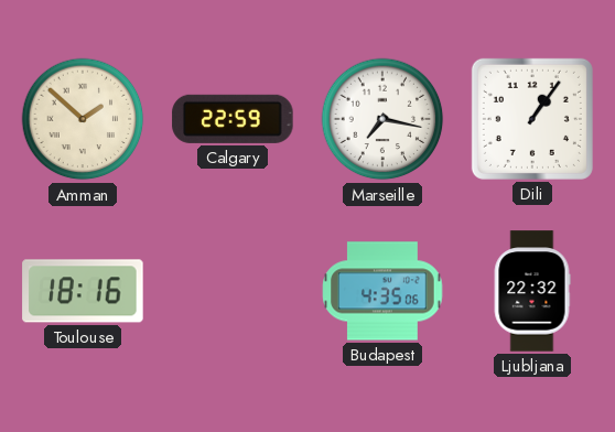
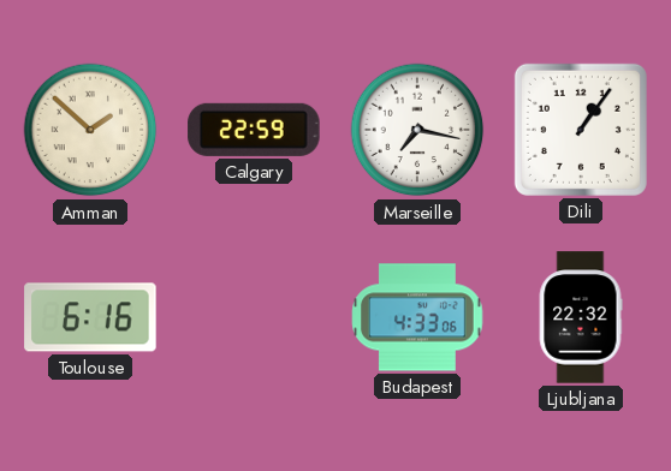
Toulouse: 18:16 -> 6:16 (90, 317)
Budapest: 4:35 -> 4:33 (417, 317)
